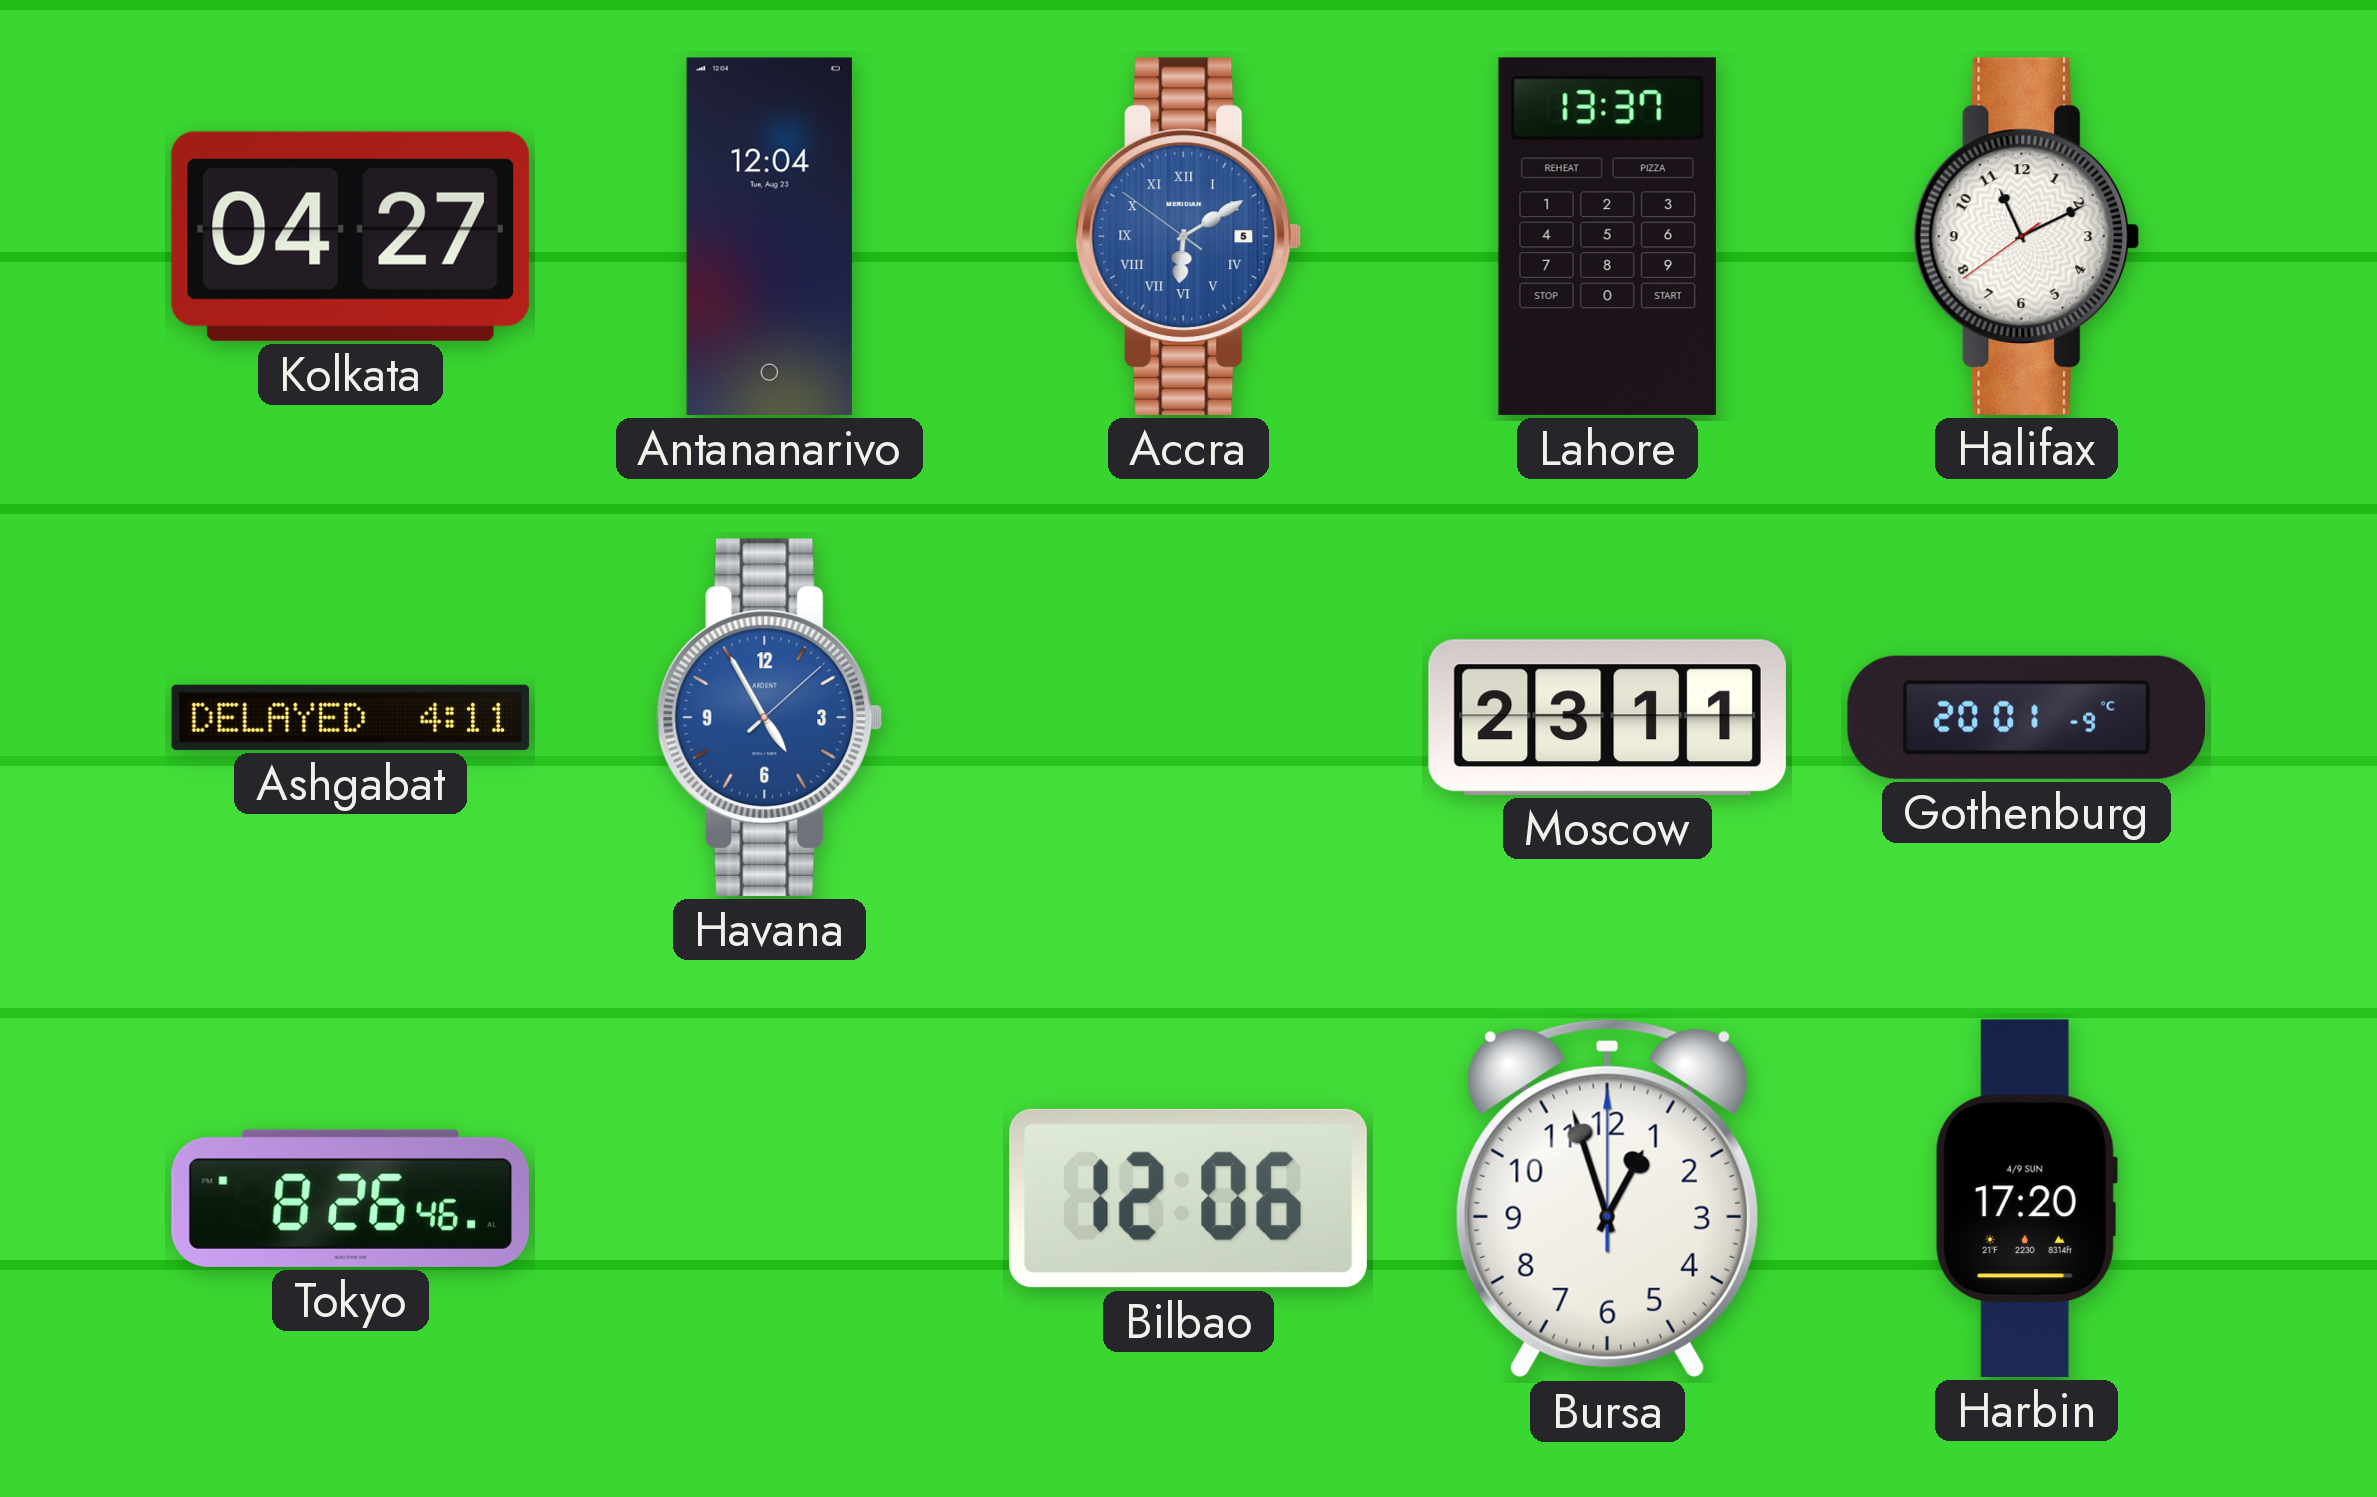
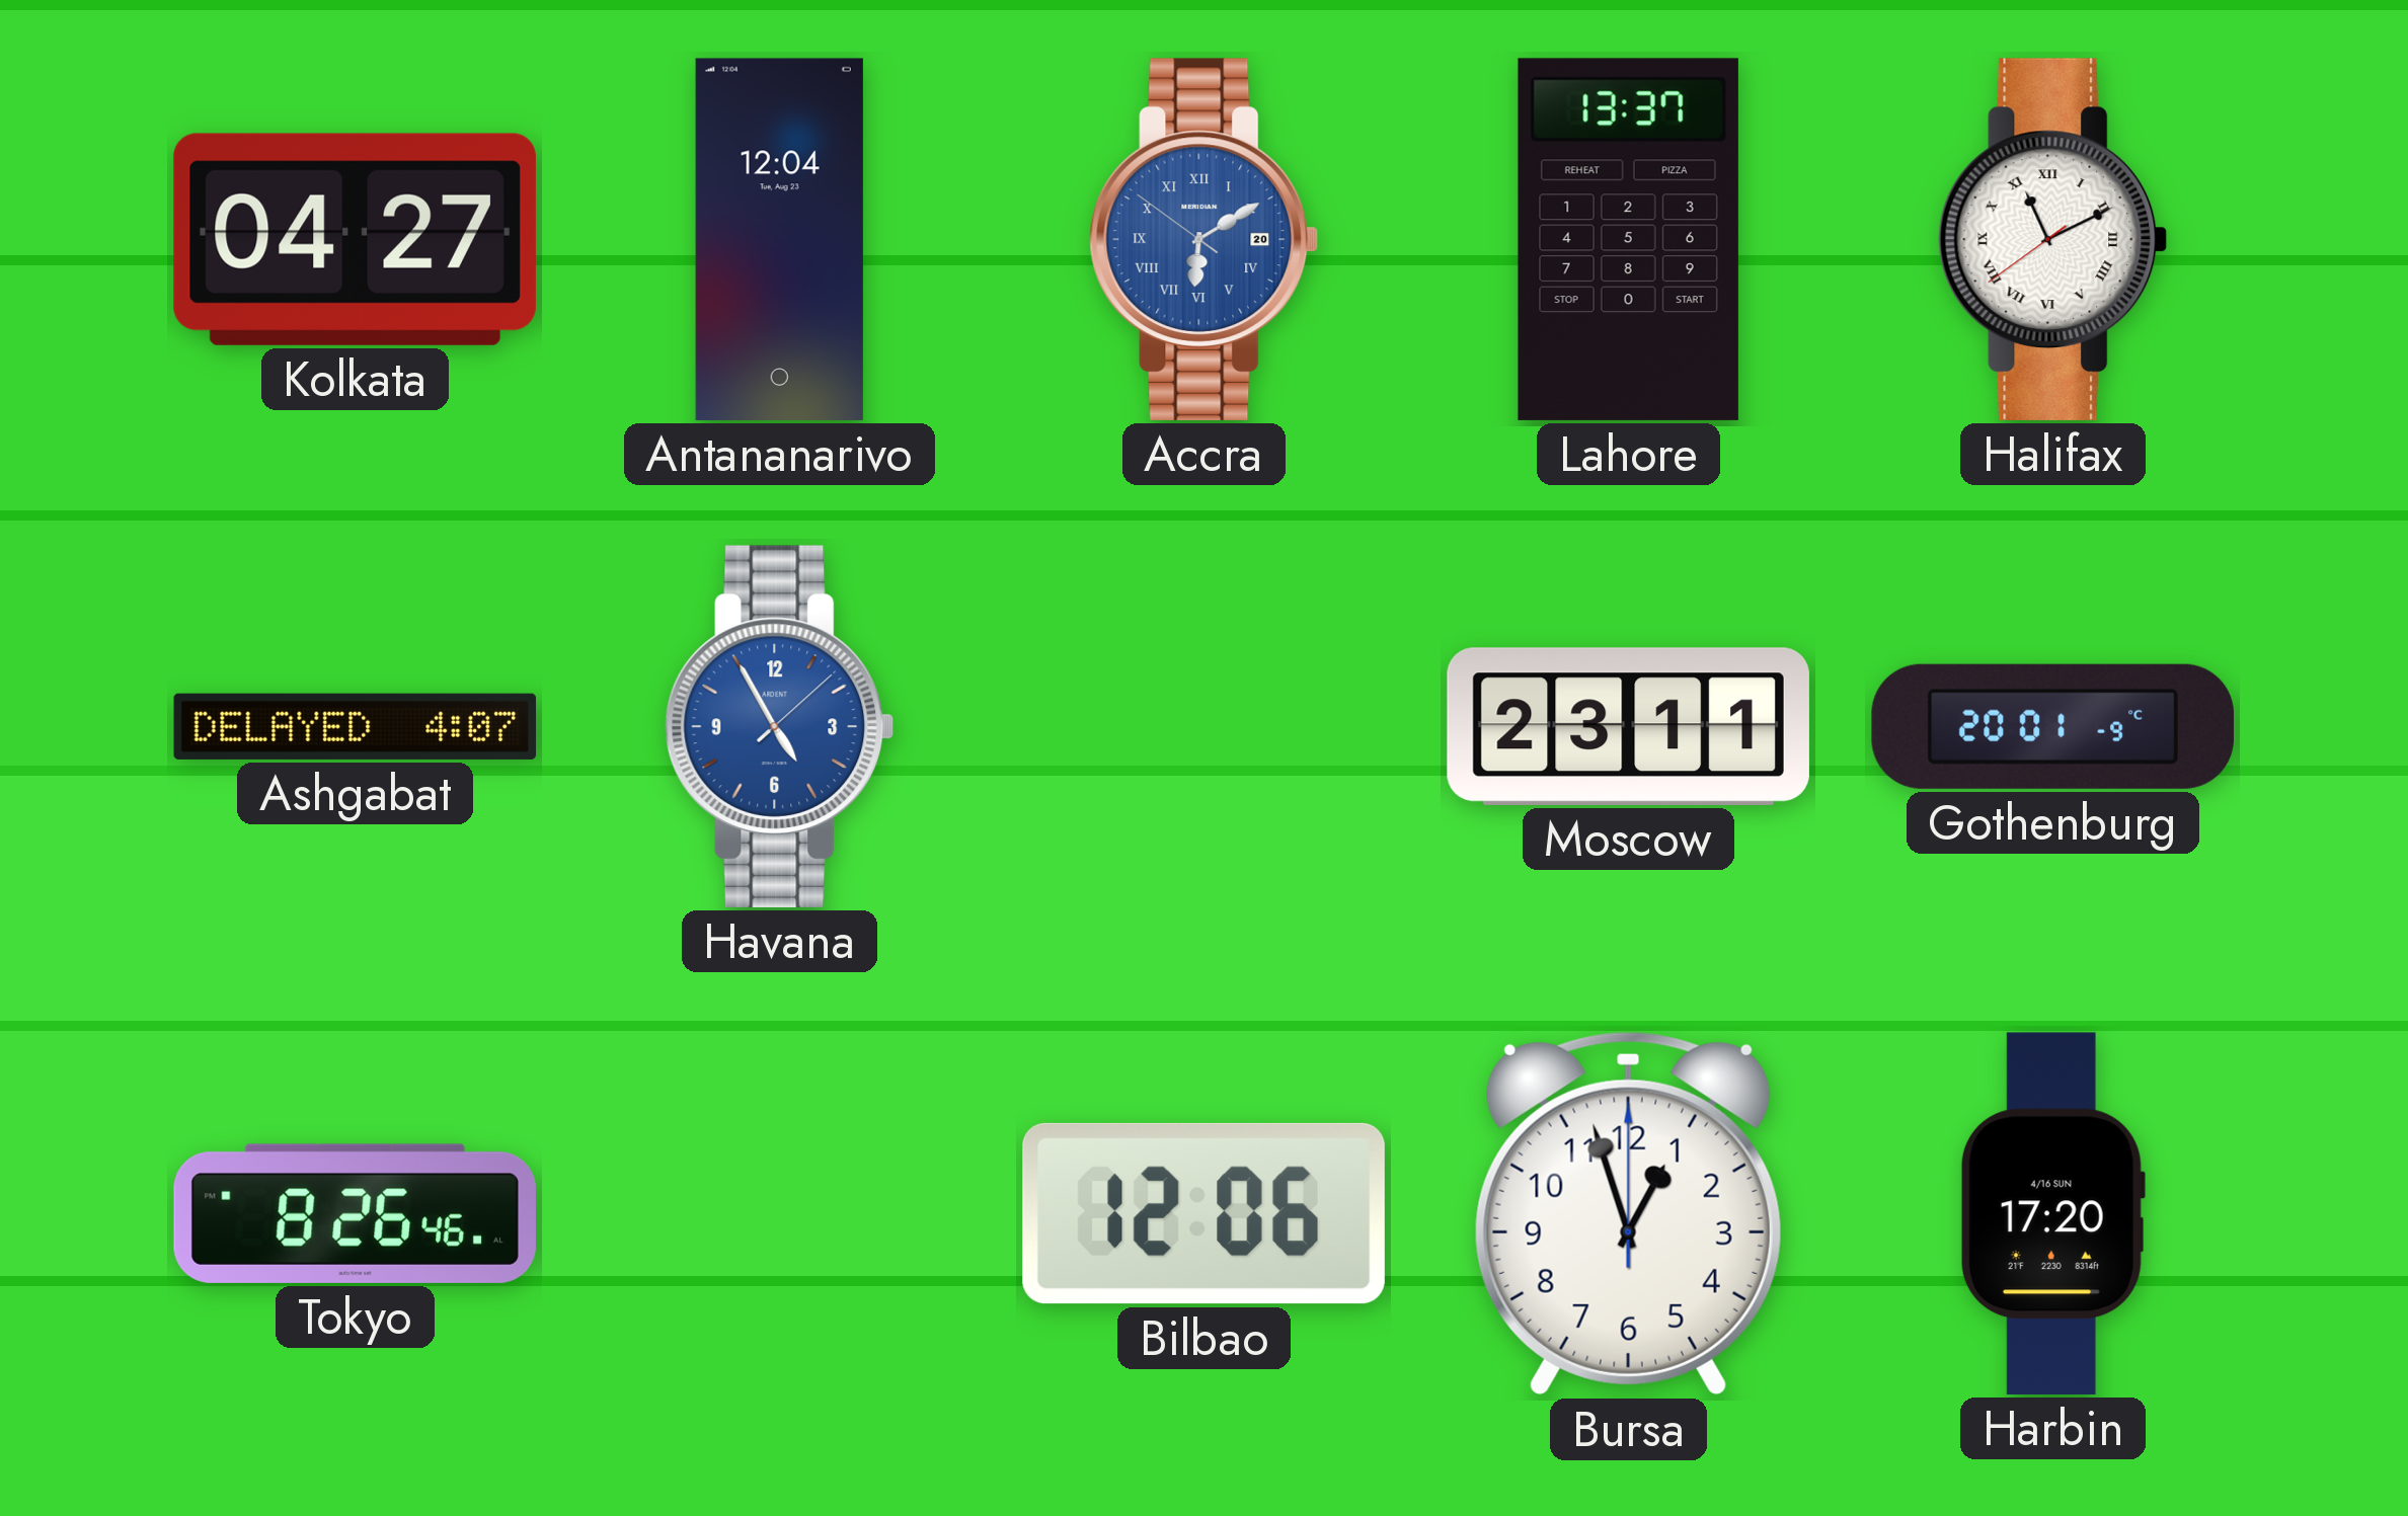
Accra date: 5 -> 20 (1205, 239)
Halifax numerals: Arabic -> Roman (2053, 239)
Ashgabat: 4:11 -> 4:07 (356, 726)
Harbin date: 4/9 SUN -> 4/16 SUN (2052, 1213)
